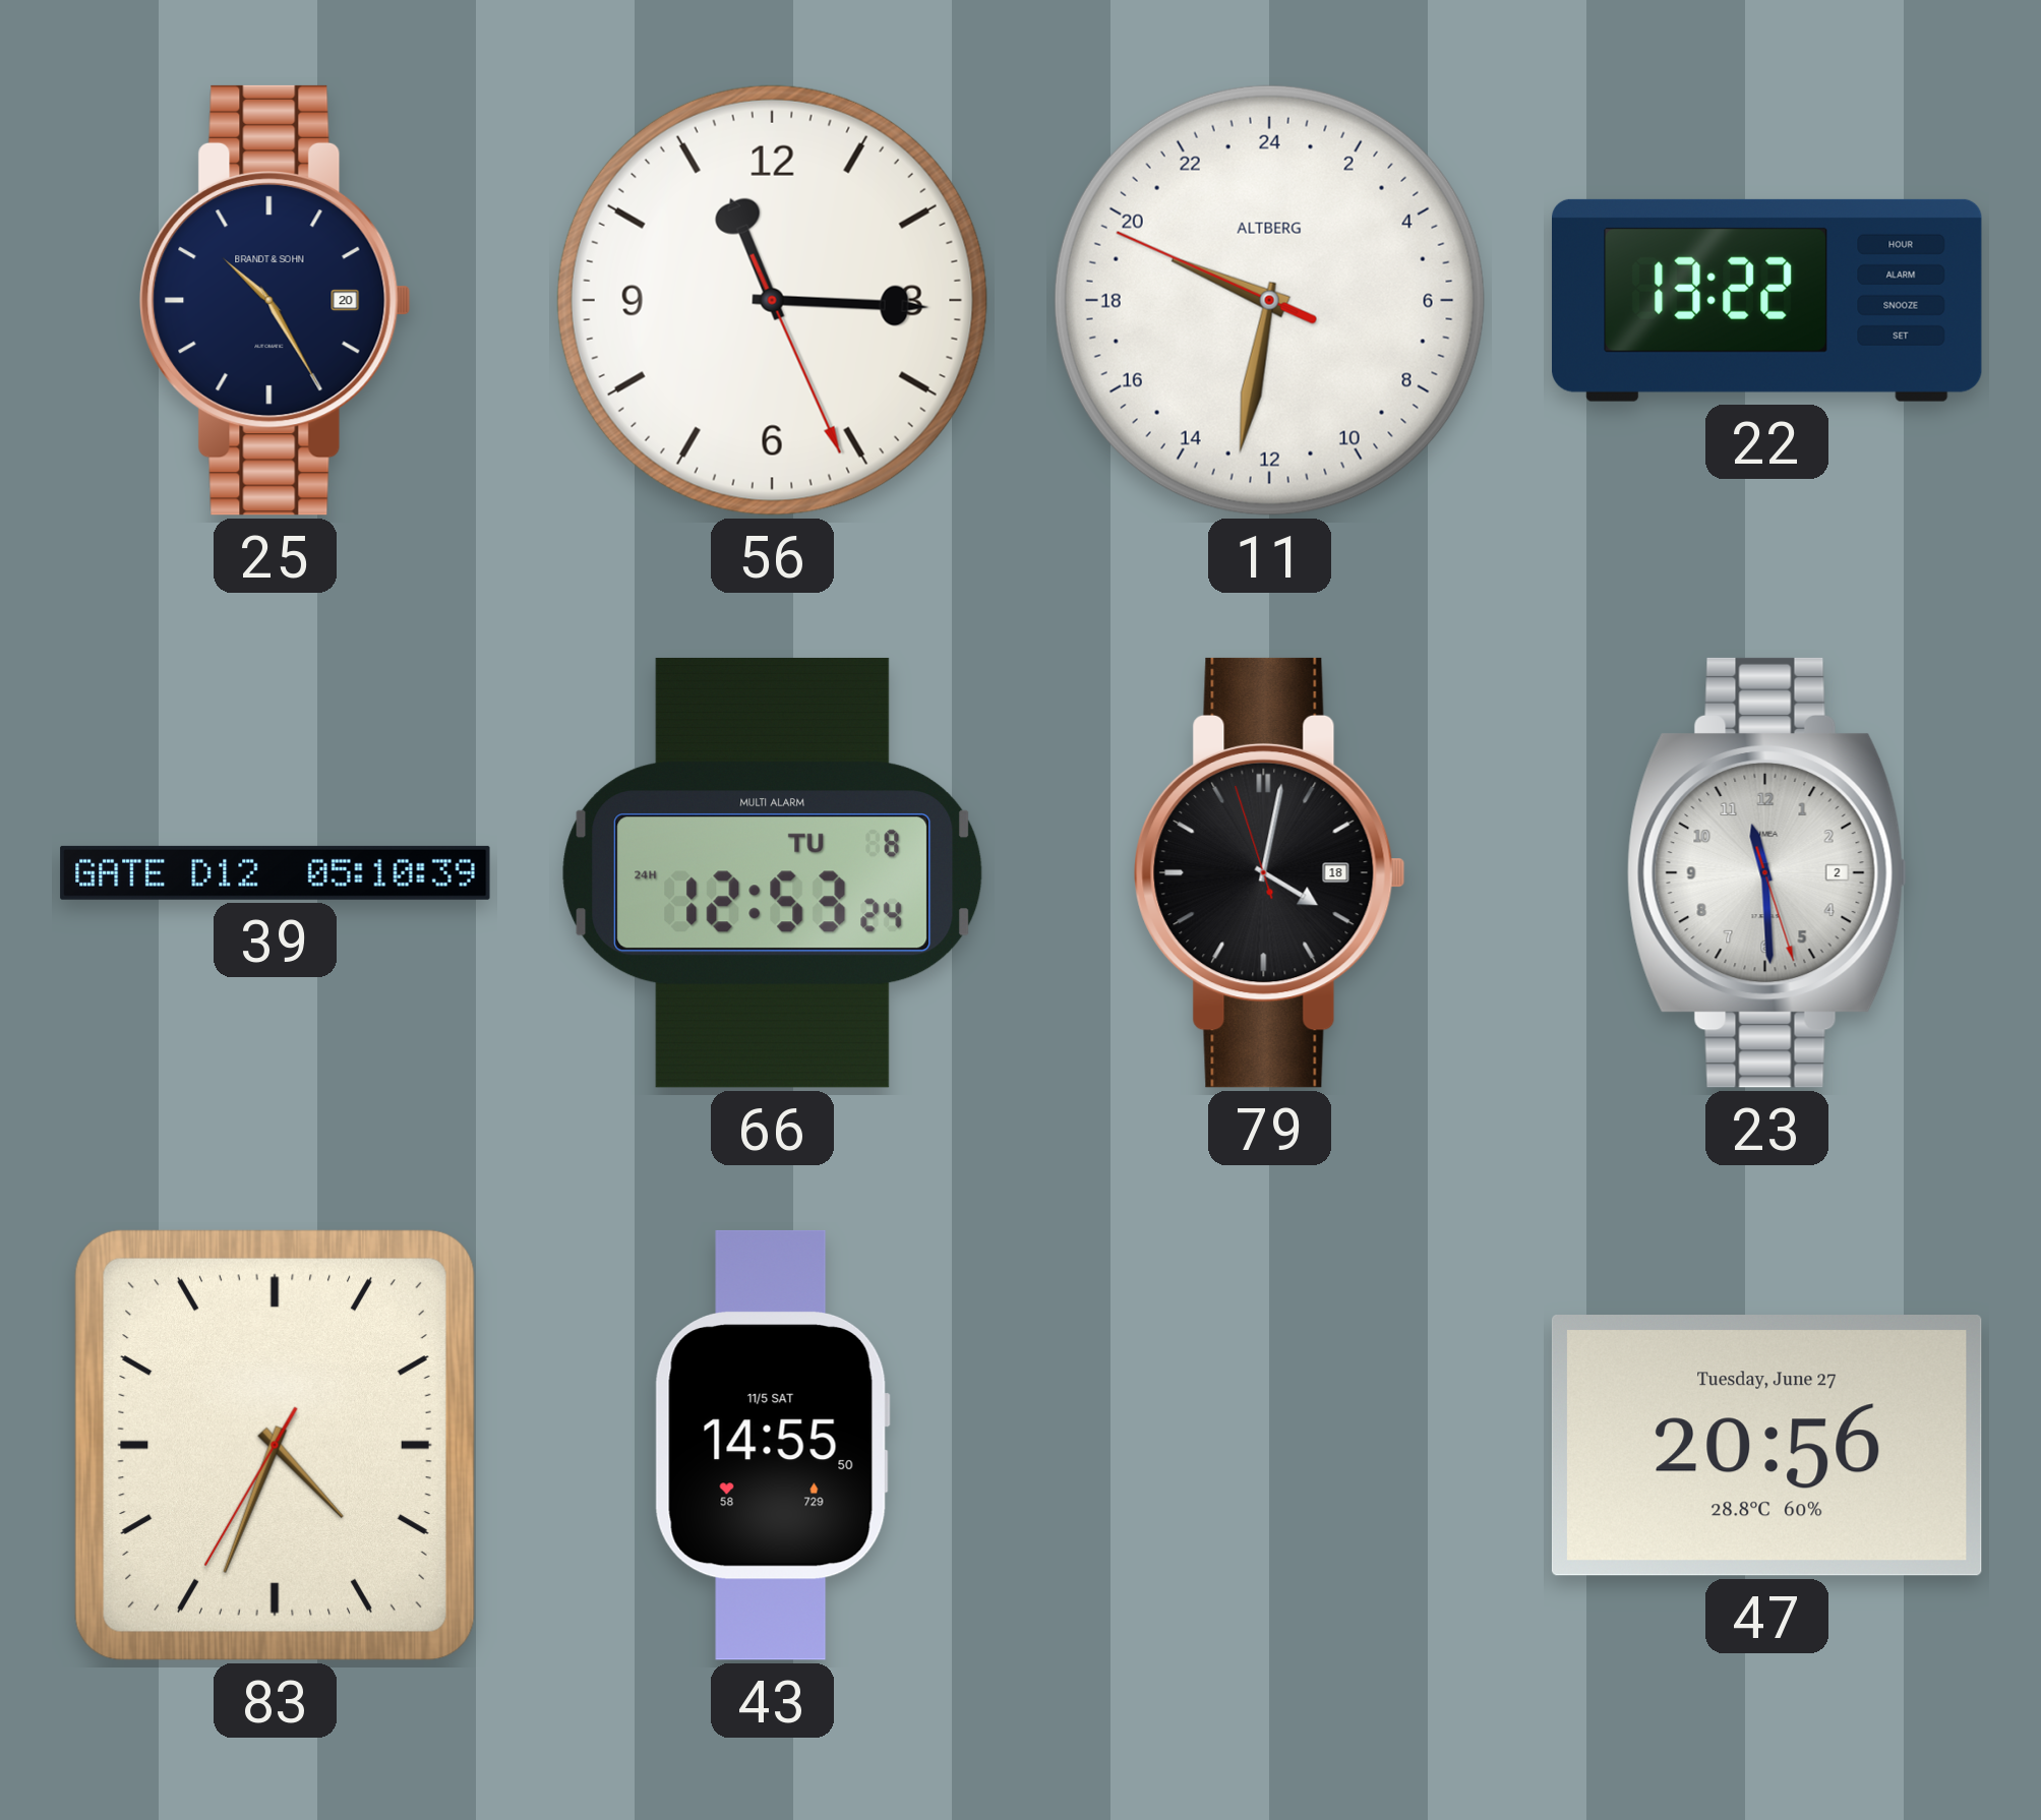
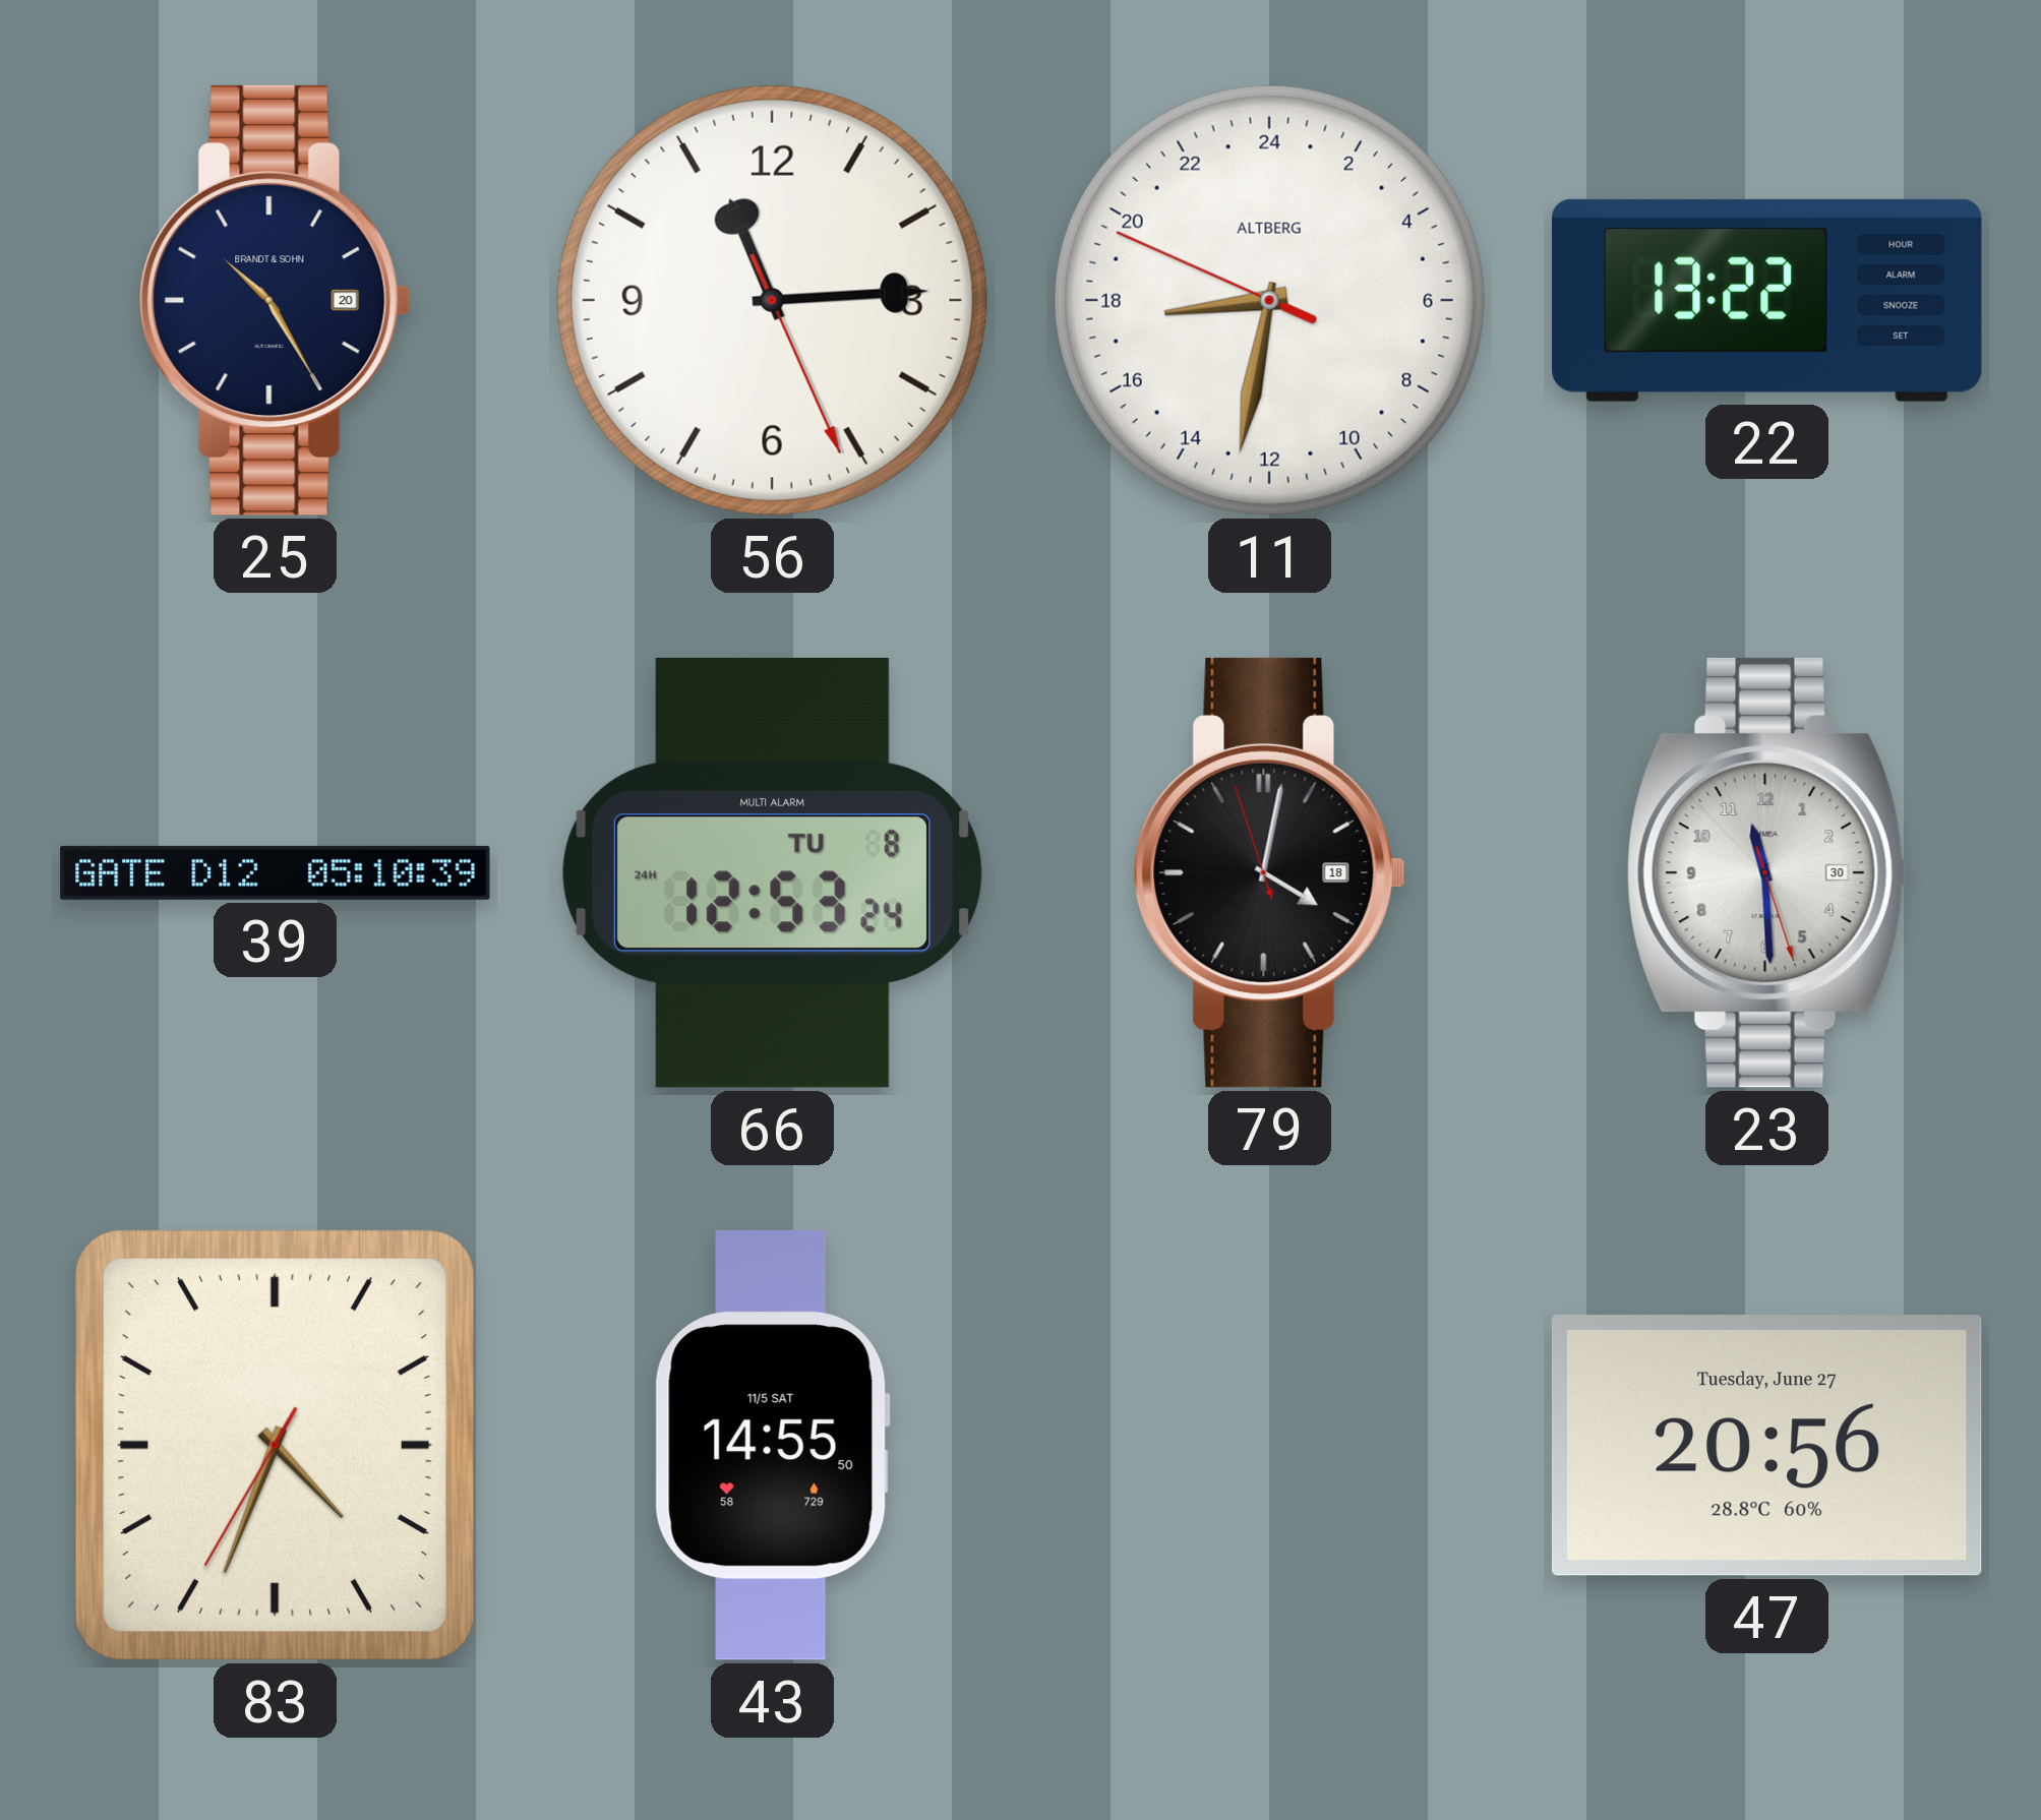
56: 11:15 -> 11:14 (772, 300)
11: 19:31 -> 17:31 (1269, 300)
23 date: 2 -> 30 (1766, 872)
